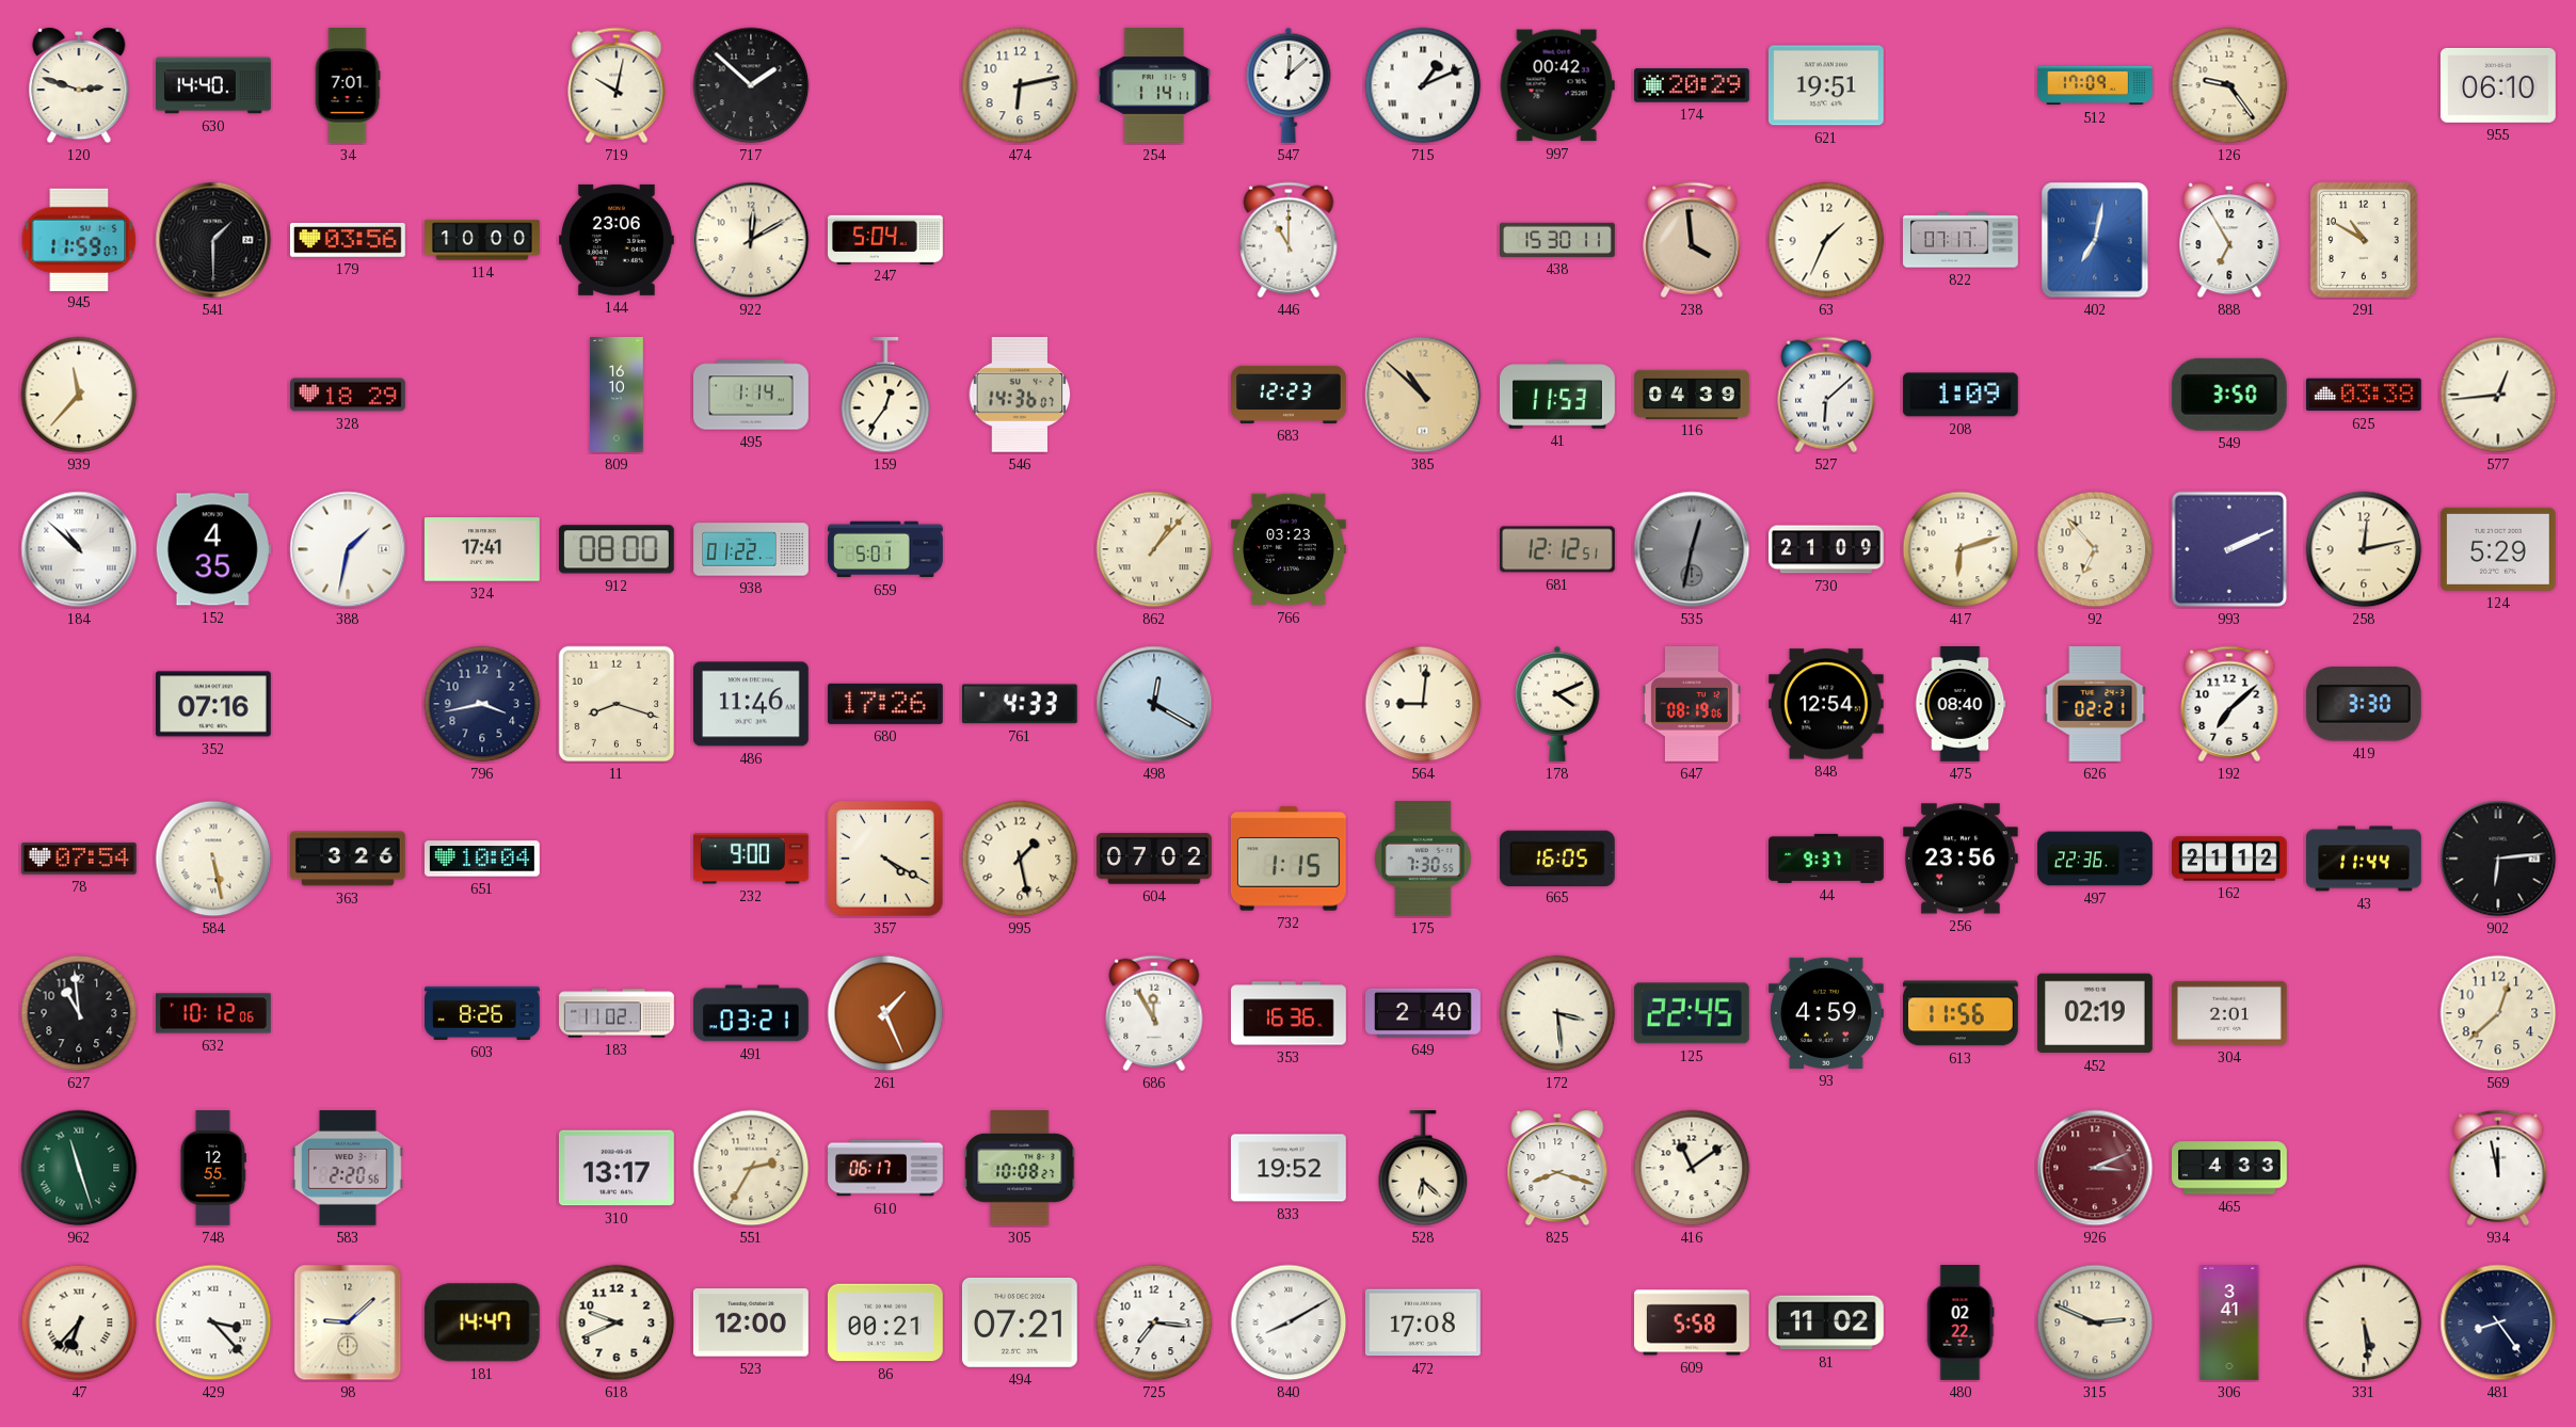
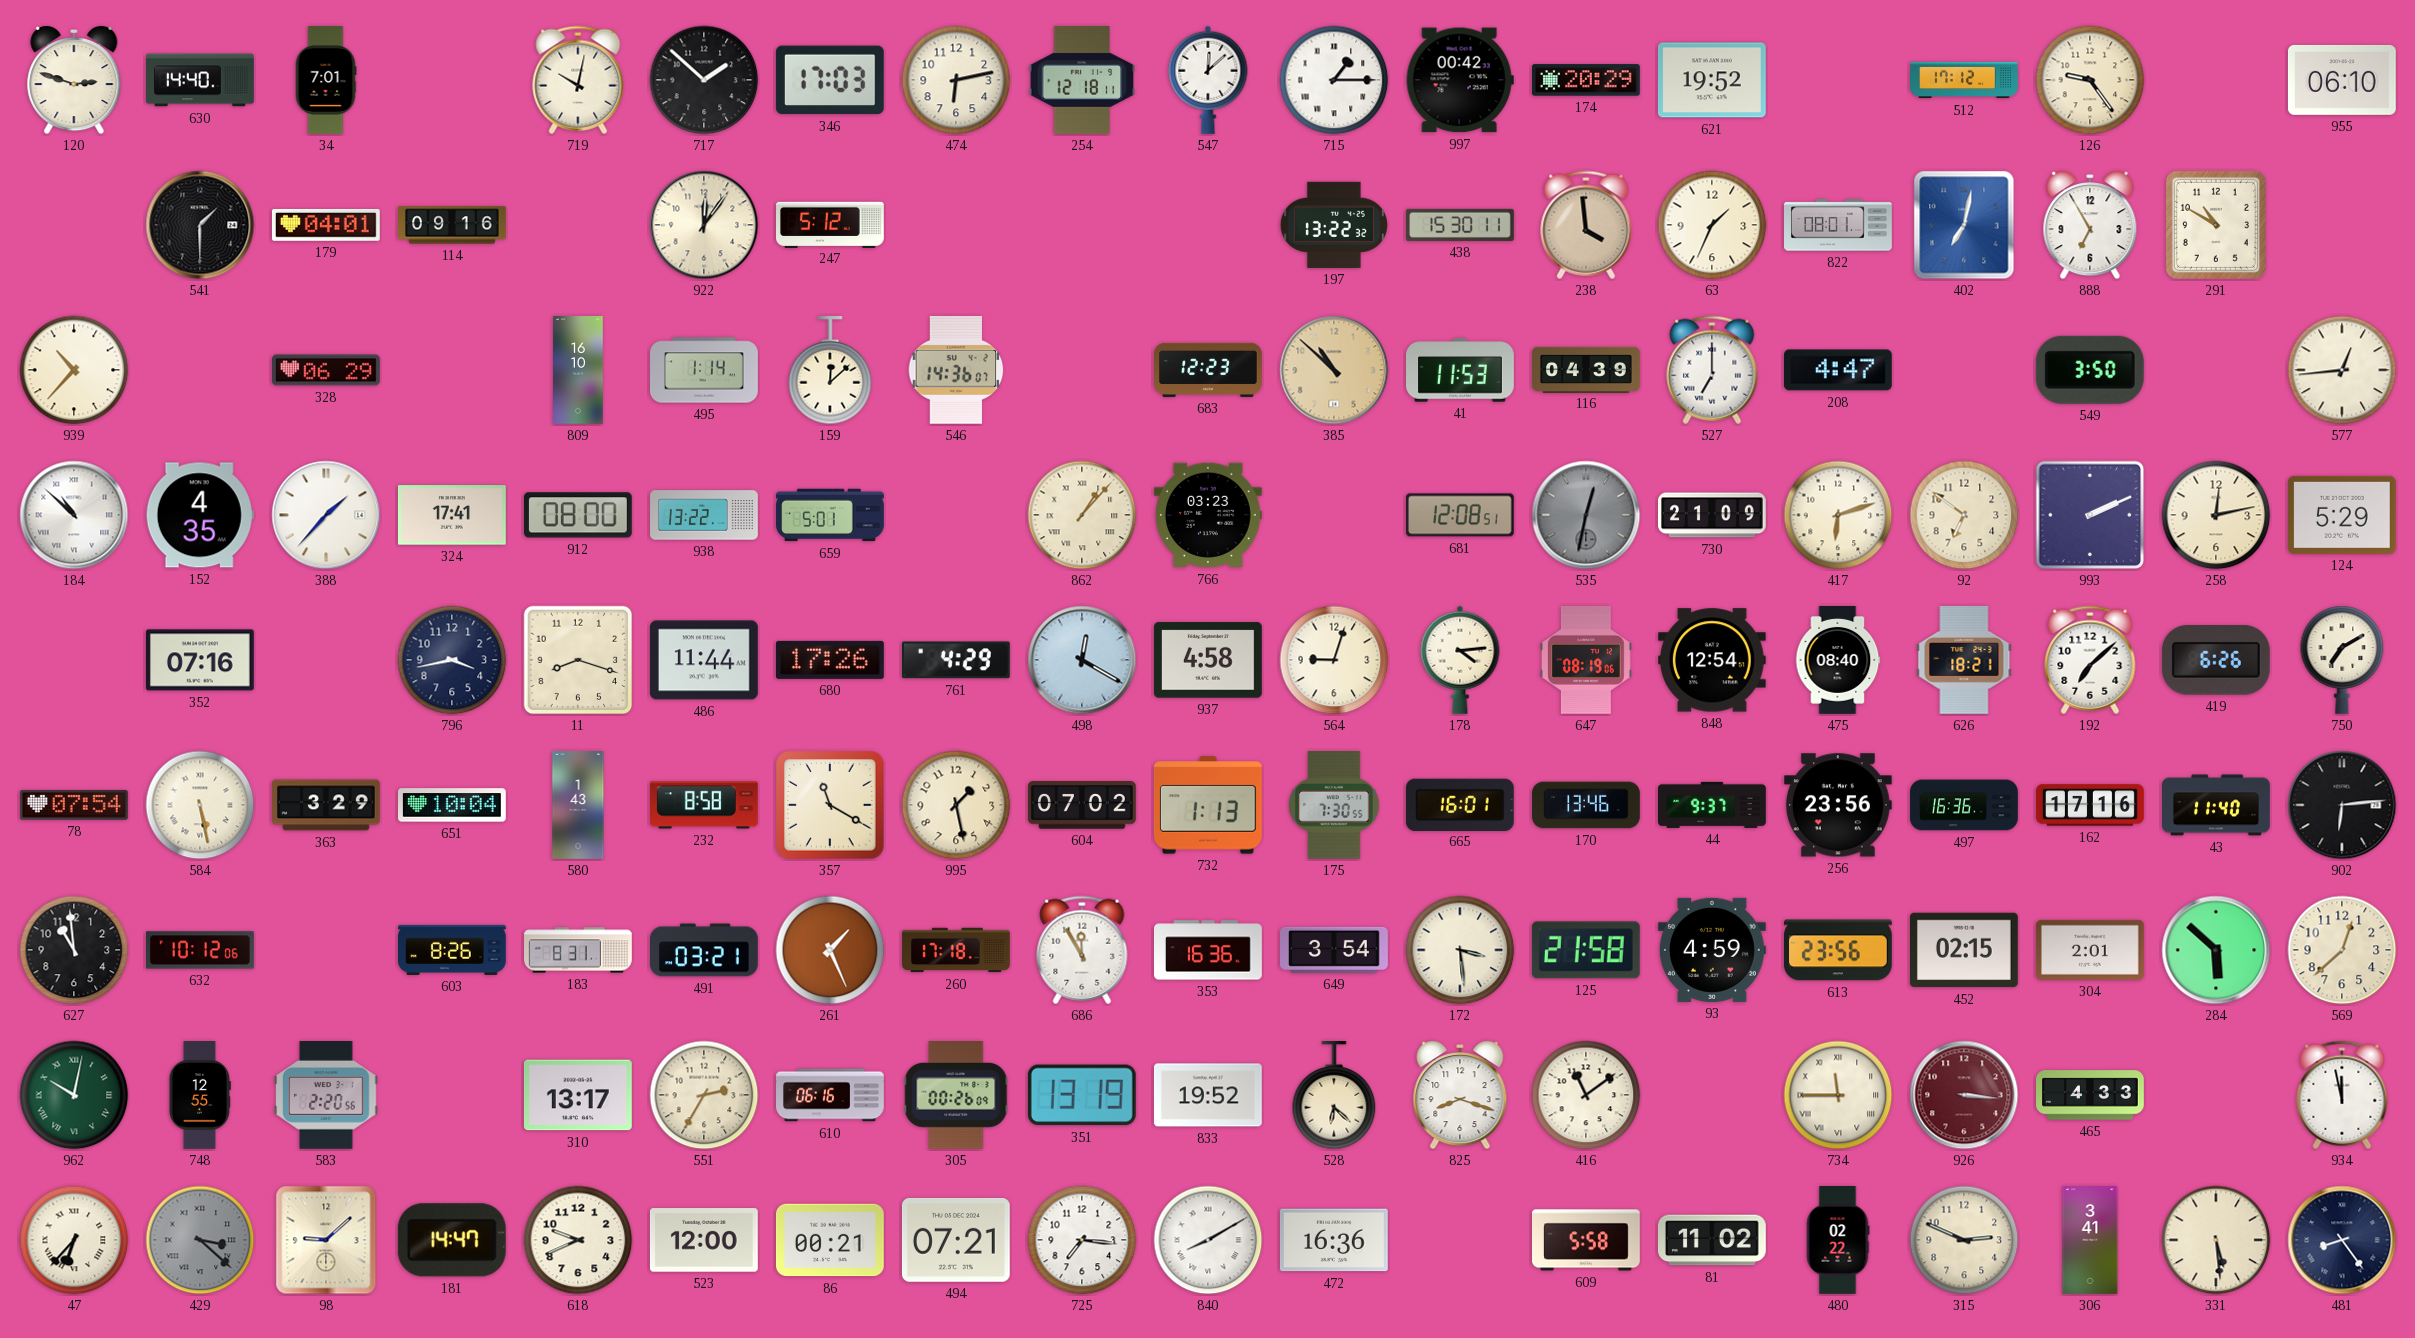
346: none -> 17:03 (830, 80)
254: 1:14 -> 12:18 (1082, 80)
715: 1:11 -> 1:15 (1334, 80)
621: 19:51 -> 19:52 (1712, 80)
512: 17:09 -> 17:12 (1964, 80)
945: 11:59 -> none (79, 239)
179: 03:56 -> 04:01 (326, 225)
114: 10:00 -> 09:16 (453, 225)
144: 23:06 -> none (617, 240)
922: 12:10 -> 12:06 (704, 225)
247: 5:04 -> 5:12 (831, 224)
446: 11:00 -> none (1289, 240)
197: none -> 13:22 (1334, 225)
822: 07:17 -> 08:01 (1839, 225)
939: 11:37 -> 10:37 (74, 370)
328: 18:29 -> 06:29 (327, 370)
159: 12:36 -> 12:08 (830, 371)
527: 6:08 -> 7:00 (1712, 370)
208: 1:09 -> 4:47 (1838, 370)
625: 03:38 -> none (2364, 395)
388: 1:32 -> 1:37 (326, 515)
938: 01:22 -> 13:22 (704, 515)
681: 12:12 -> 12:08 (1460, 515)
92: 6:53 -> 6:51 (1964, 515)
486: 11:46 -> 11:44 (704, 660)
761: 4:33 -> 4:29 (956, 660)
937: none -> 4:58 (1208, 660)
564: 9:01 -> 9:03 (1334, 660)
178: 4:11 -> 4:14 (1460, 660)
626: 02:21 -> 18:21 (1964, 660)
419: 3:30 -> 6:26 (2216, 660)
750: none -> 7:10 (2342, 660)
363: 3:26 -> 3:29 (327, 805)
580: none -> 1:43 (578, 806)
232: 9:00 -> 8:58 (704, 805)
357: 4:20 -> 11:20 (830, 805)
732: 1:15 -> 1:13 (1208, 805)
665: 16:05 -> 16:01 (1460, 804)
170: none -> 13:46 (1586, 805)
497: 22:36 -> 16:36 (1964, 805)
162: 21:12 -> 17:16 (2090, 805)
43: 11:44 -> 11:40 (2217, 805)
183: 11:02 -> 8:31 (578, 950)
260: none -> 17:18 (956, 950)
649: 2:40 -> 3:54 (1335, 950)
125: 22:45 -> 21:58 (1586, 950)
613: 11:56 -> 23:56 (1838, 950)
452: 02:19 -> 02:15 (1964, 950)
284: none -> 5:52 (2216, 950)
962: 11:27 -> 10:02 (74, 1095)
610: 06:17 -> 06:16 (831, 1095)
305: 10:08 -> 00:26 (956, 1096)
351: none -> 13:19 (1082, 1095)
734: none -> 11:45 (1838, 1095)
926: 3:11 -> 3:16 (1964, 1095)
429: 3:23 -> 3:22 (200, 1240)
429 dial: white -> grey (200, 1240)
472: 17:08 -> 16:36 (1334, 1240)
